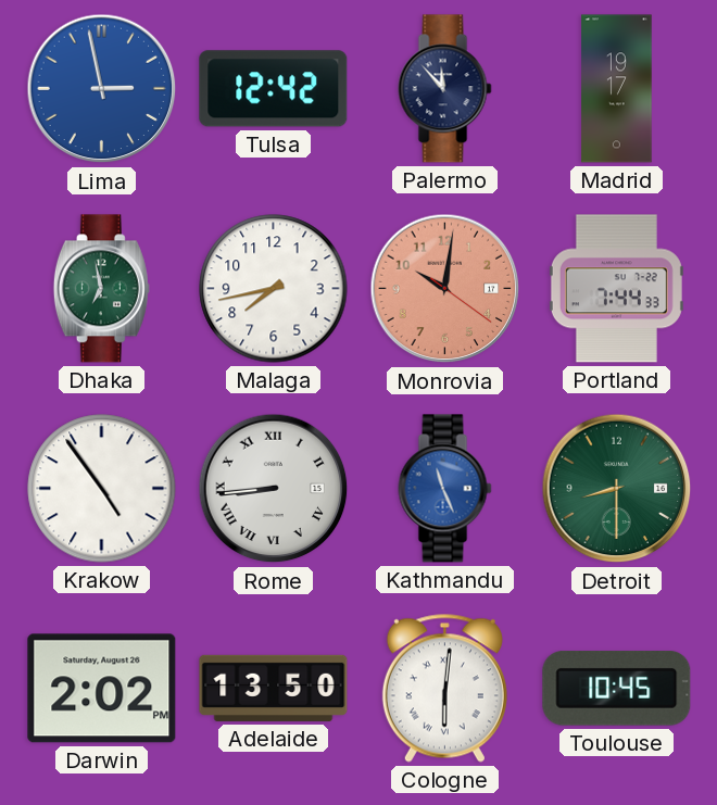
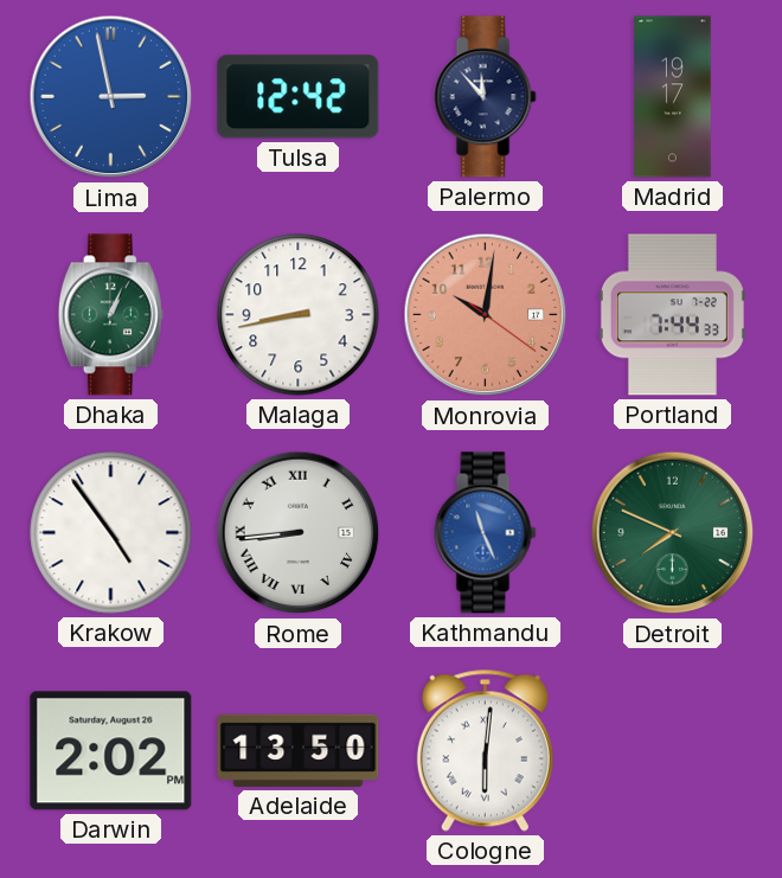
Dhaka: 6:58 -> 1:04 (110, 315)
Malaga: 7:43 -> 8:43 (299, 315)
Detroit: 8:30 -> 7:49 (673, 533)
Toulouse: 10:45 -> none (617, 689)
